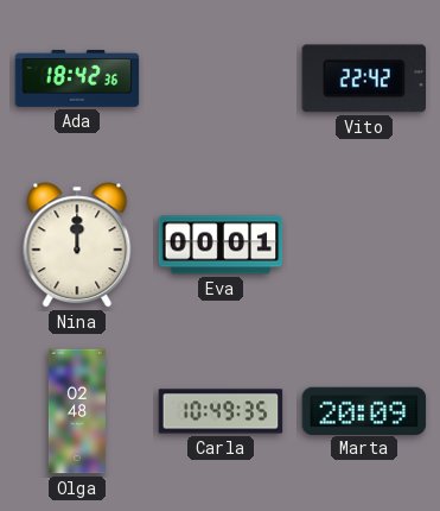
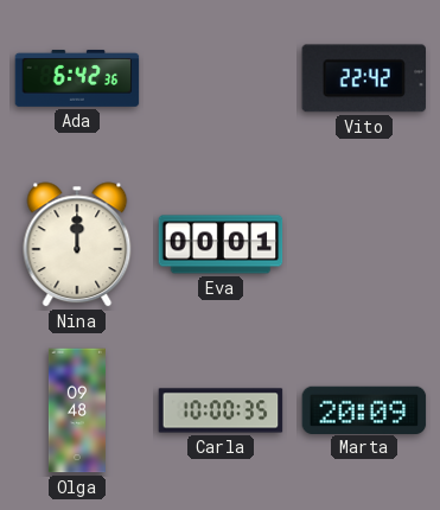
Ada: 18:42 -> 6:42 (77, 78)
Olga: 02:48 -> 09:48 (77, 410)
Carla: 10:49 -> 10:00 (221, 410)
